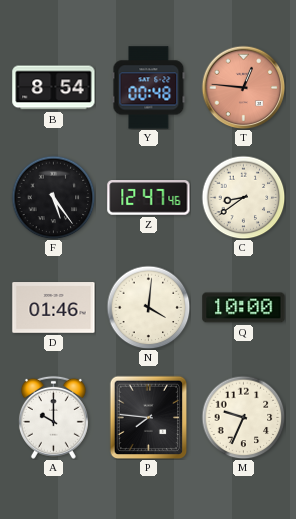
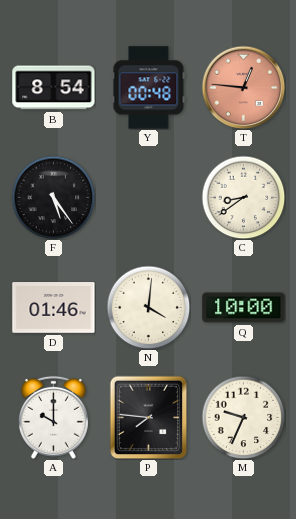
Z: 12:47 -> none (149, 198)
